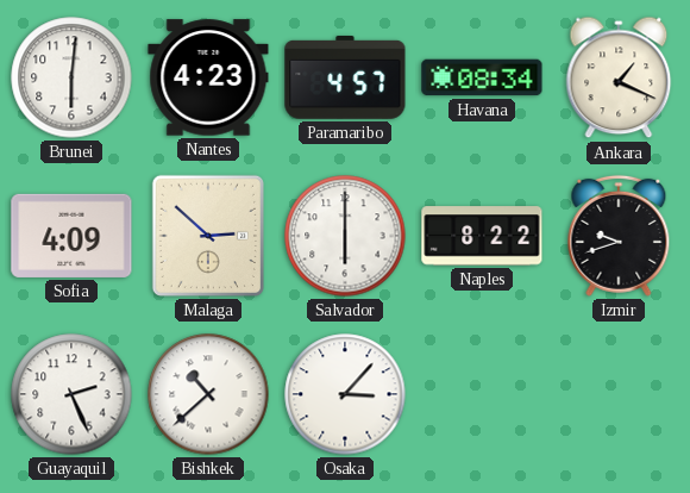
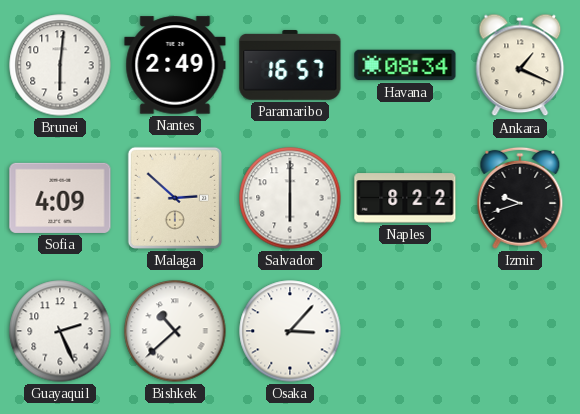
Nantes: 4:23 -> 2:49 (175, 65)
Paramaribo: 4:57 -> 16:57 (290, 65)
